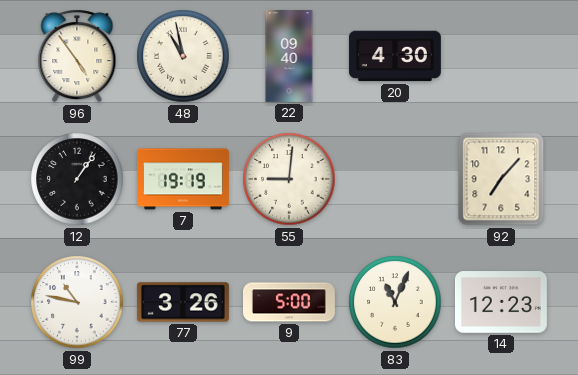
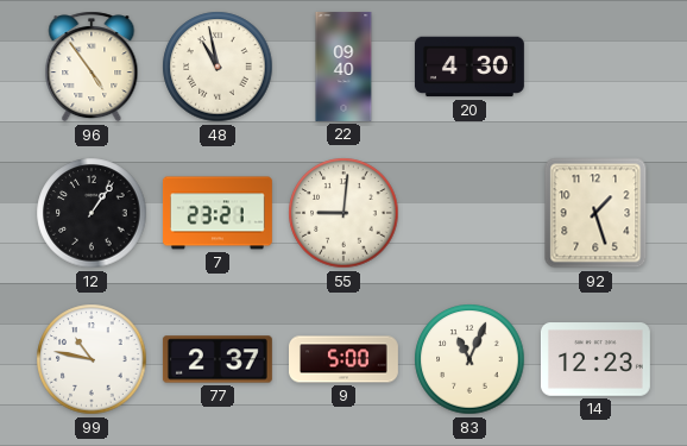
7: 19:19 -> 23:21 (218, 213)
92: 7:07 -> 1:27 (595, 213)
77: 3:26 -> 2:37 (218, 359)
